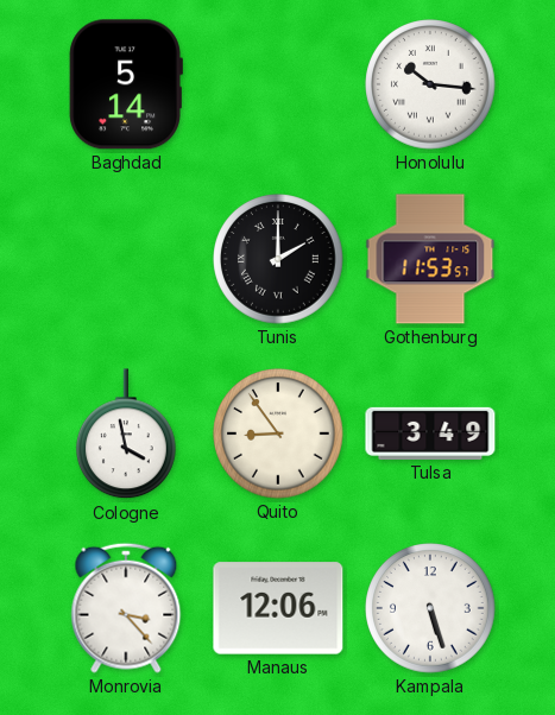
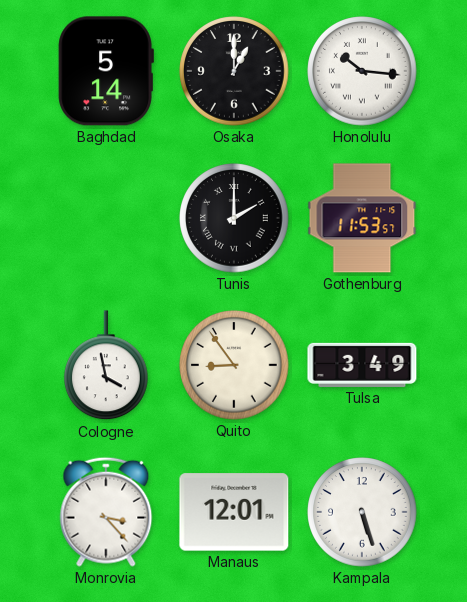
Osaka: none -> 1:00 (234, 71)
Manaus: 12:06 -> 12:01 (234, 512)
